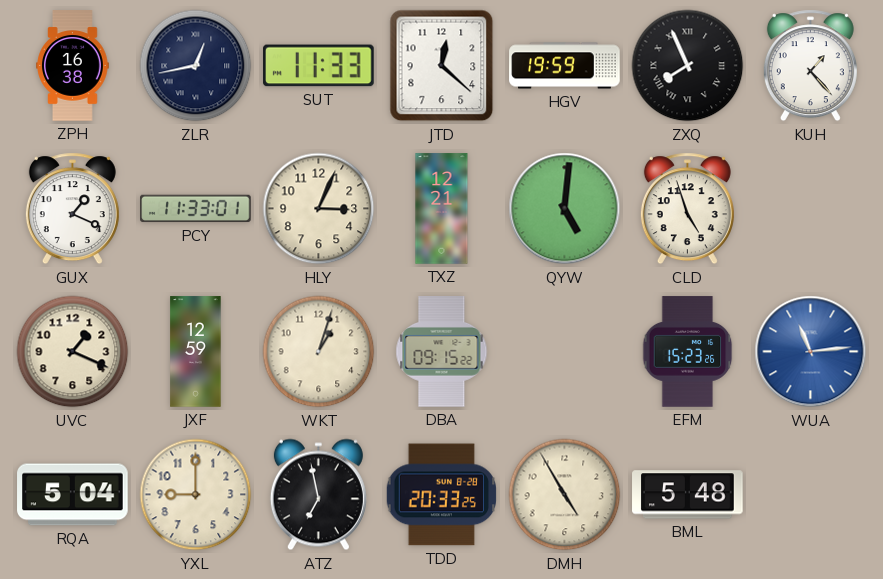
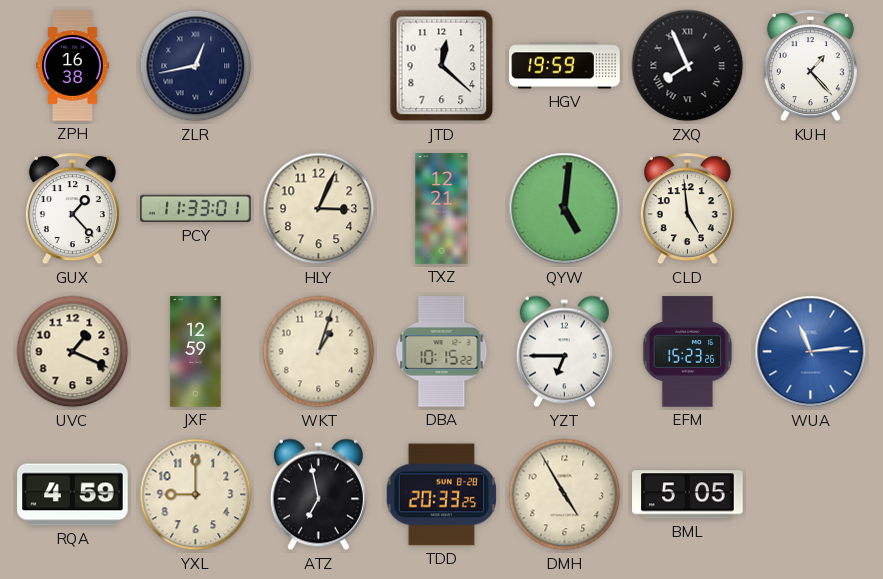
SUT: 11:33 -> none (319, 66)
GUX: 1:19 -> 1:23 (72, 209)
CLD: 4:57 -> 4:59 (687, 209)
DBA: 09:15 -> 10:15 (442, 352)
YZT: none -> 6:45 (564, 352)
RQA: 5:04 -> 4:59 (73, 495)
BML: 5:48 -> 5:05 (688, 495)
